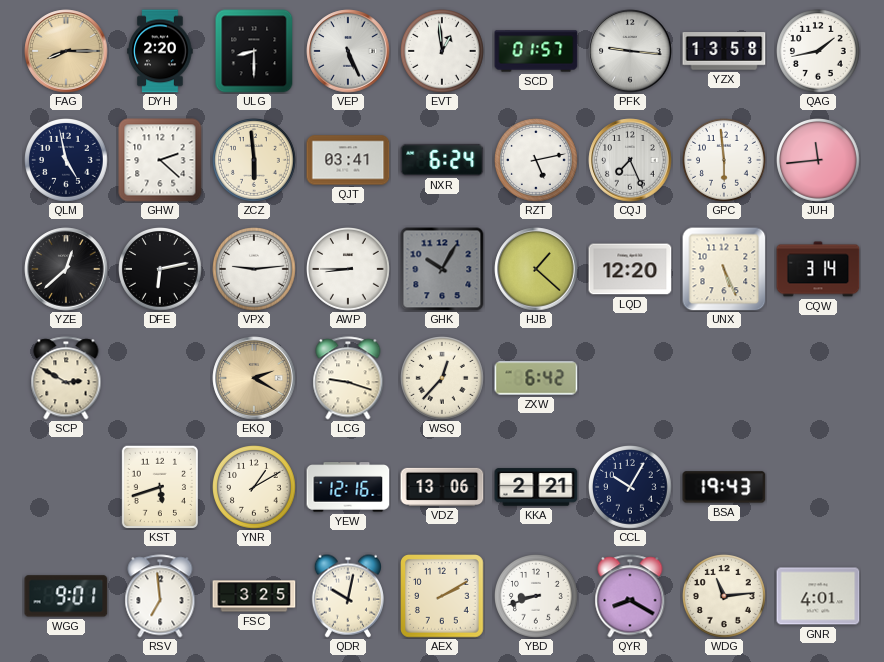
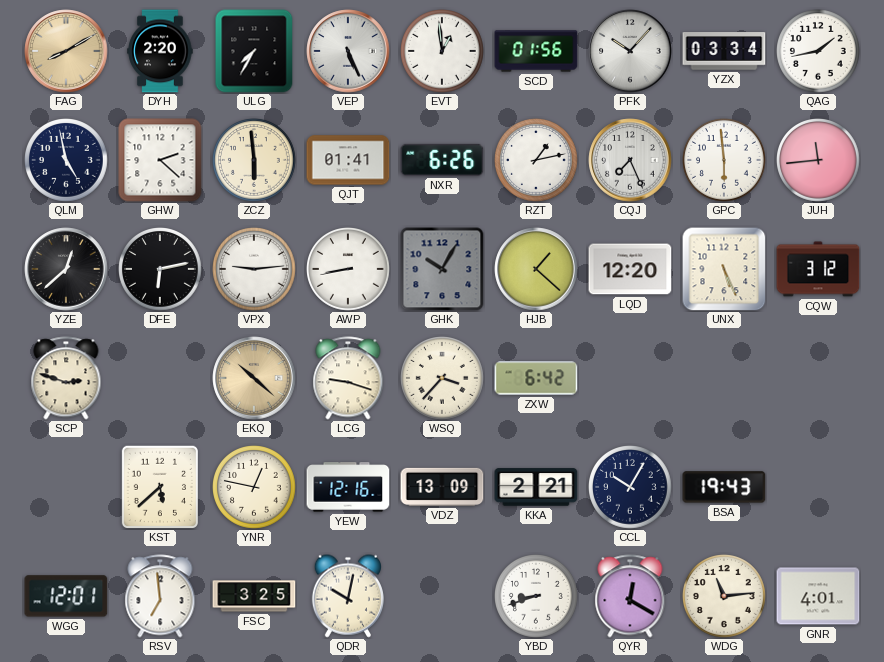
FAG: 8:15 -> 8:10 (66, 51)
ULG: 8:30 -> 7:35 (254, 51)
SCD: 01:57 -> 01:56 (536, 51)
PFK: 9:16 -> 10:07 (630, 51)
YZX: 13:58 -> 03:34 (724, 51)
QJT: 03:41 -> 01:41 (348, 160)
NXR: 6:24 -> 6:26 (442, 160)
RZT: 5:13 -> 1:13 (537, 161)
AWP: 8:45 -> 8:43 (349, 270)
CQW: 3:14 -> 3:12 (818, 269)
SCP: 2:50 -> 2:48 (66, 378)
EKQ: 2:20 -> 10:22 (254, 378)
WSQ: 12:37 -> 3:37 (443, 379)
KST: 5:42 -> 5:38 (159, 486)
YNR: 1:10 -> 12:47 (255, 488)
VDZ: 13:06 -> 13:09 (442, 487)
WGG: 9:01 -> 12:01 (66, 596)
AEX: 2:10 -> none (442, 596)
QYR: 8:20 -> 12:20 (630, 596)
